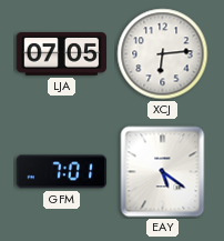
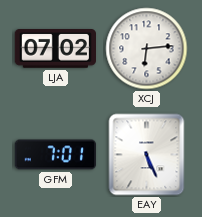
LJA: 07:05 -> 07:02 (55, 49)
EAY: 5:21 -> 5:26 (147, 155)
